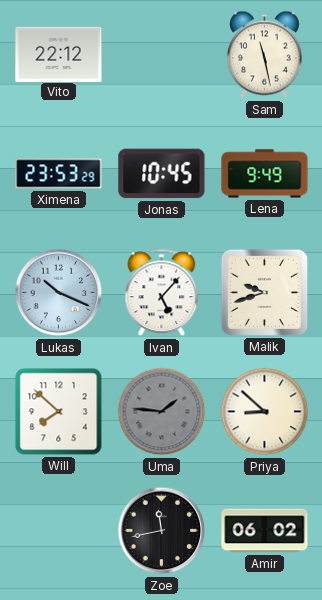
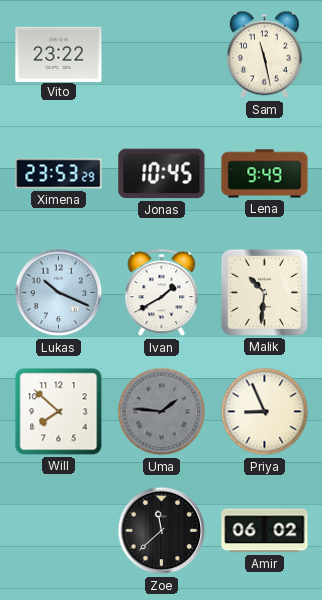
Vito: 22:12 -> 23:22 (59, 54)
Ivan: 5:07 -> 1:40 (162, 293)
Malik: 9:42 -> 10:31 (264, 292)
Priya: 8:52 -> 8:56 (265, 412)
Zoe: 11:43 -> 11:38 (162, 531)
